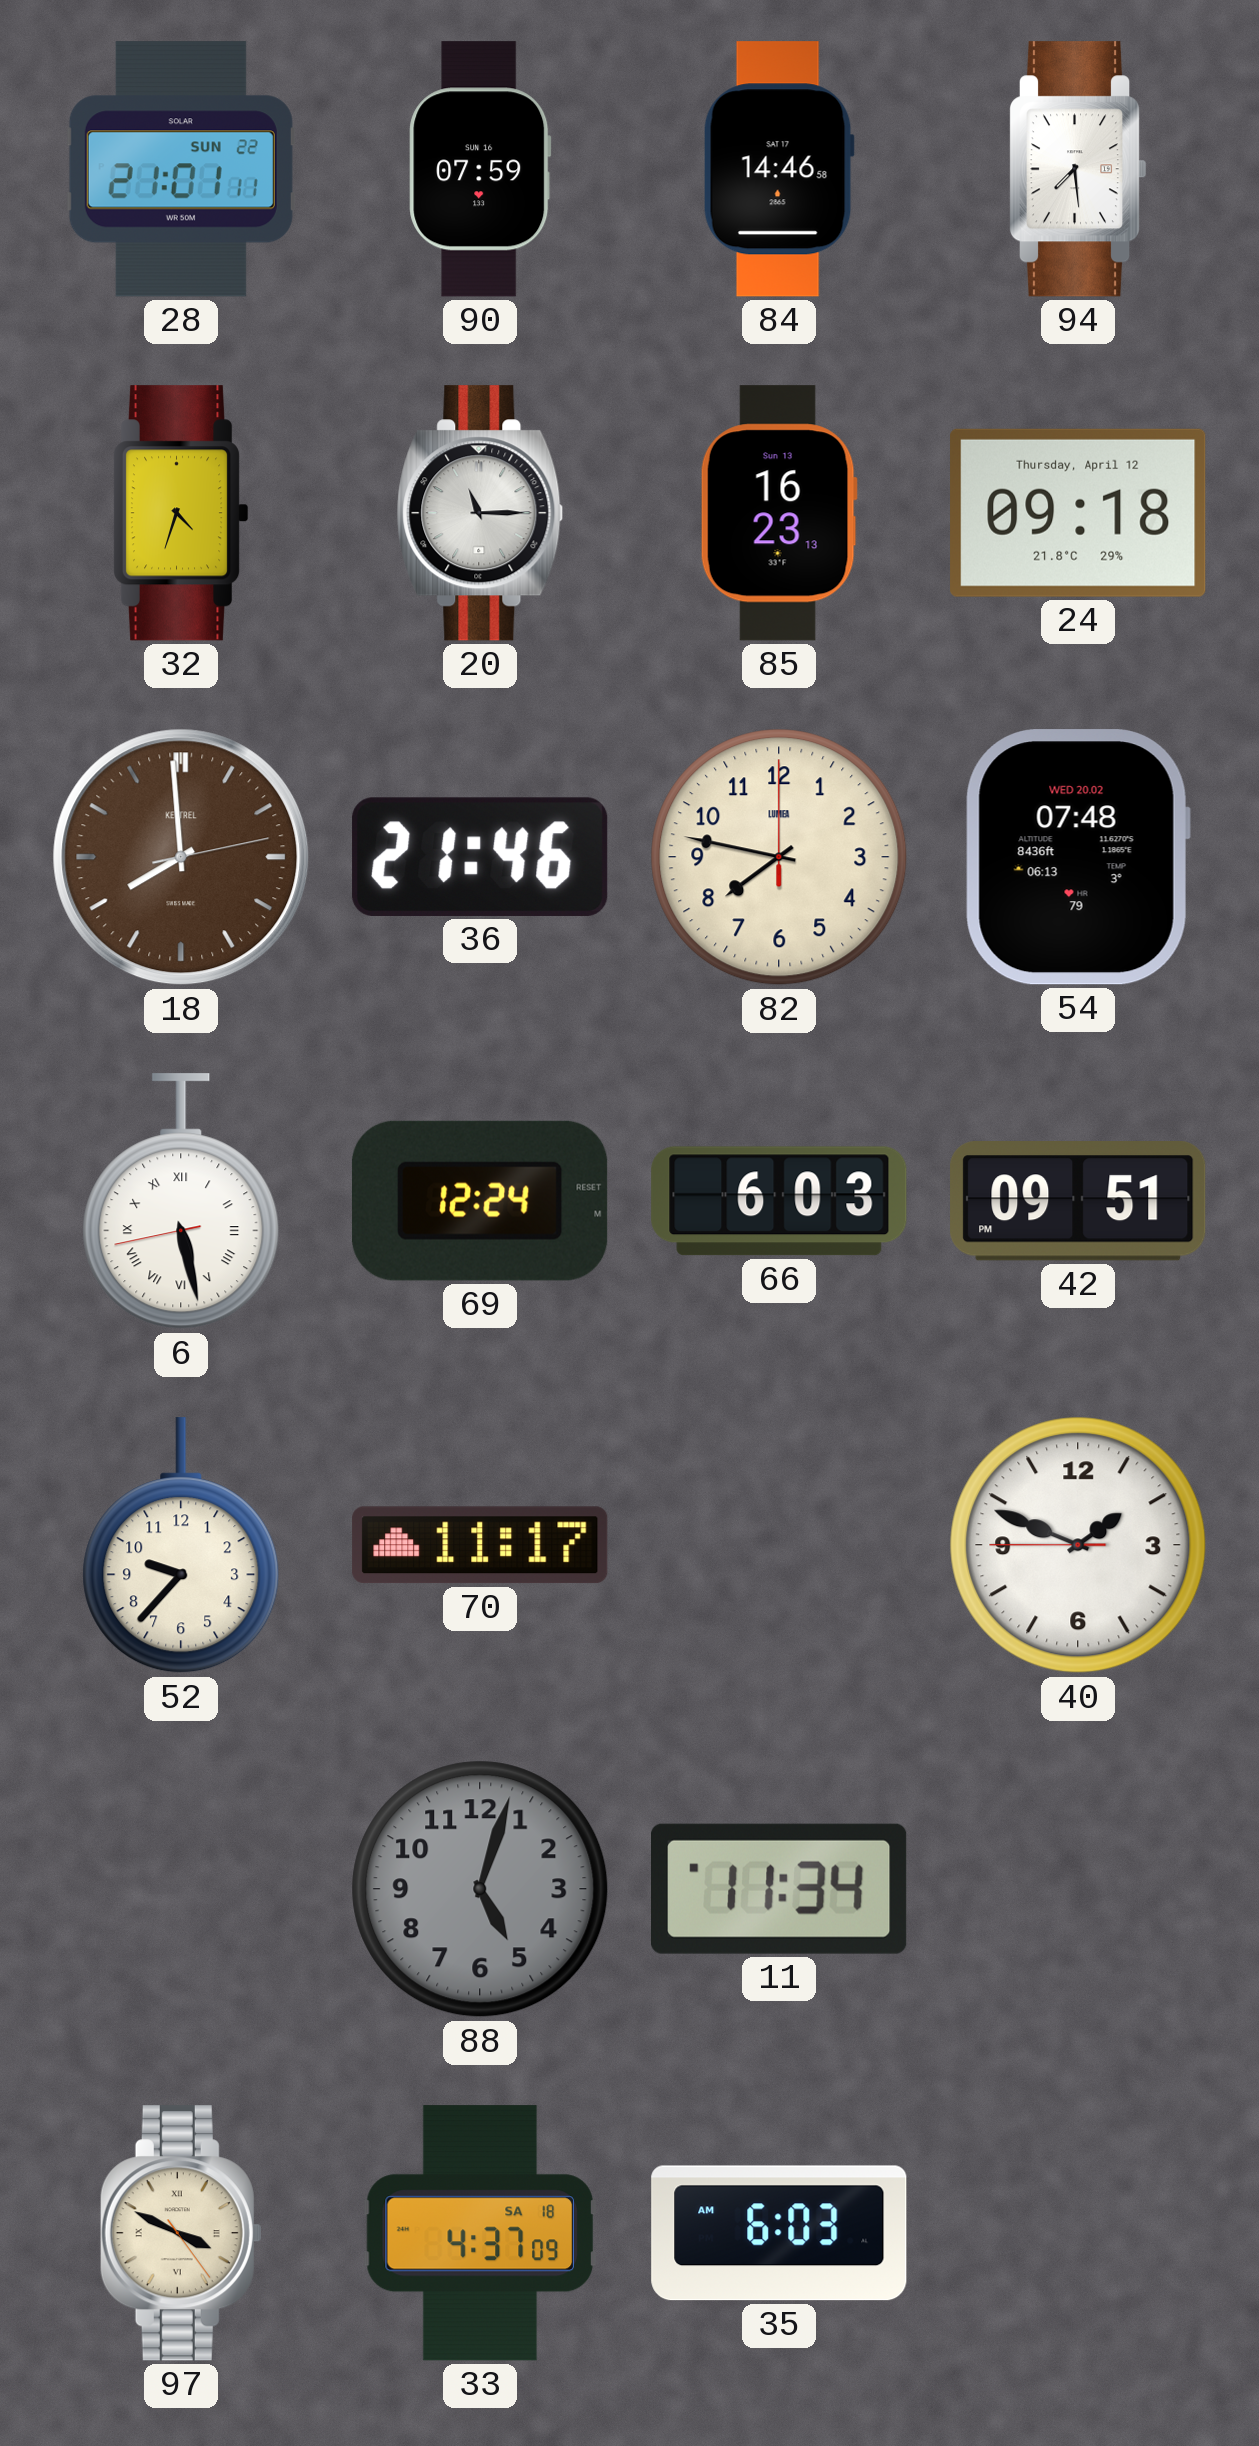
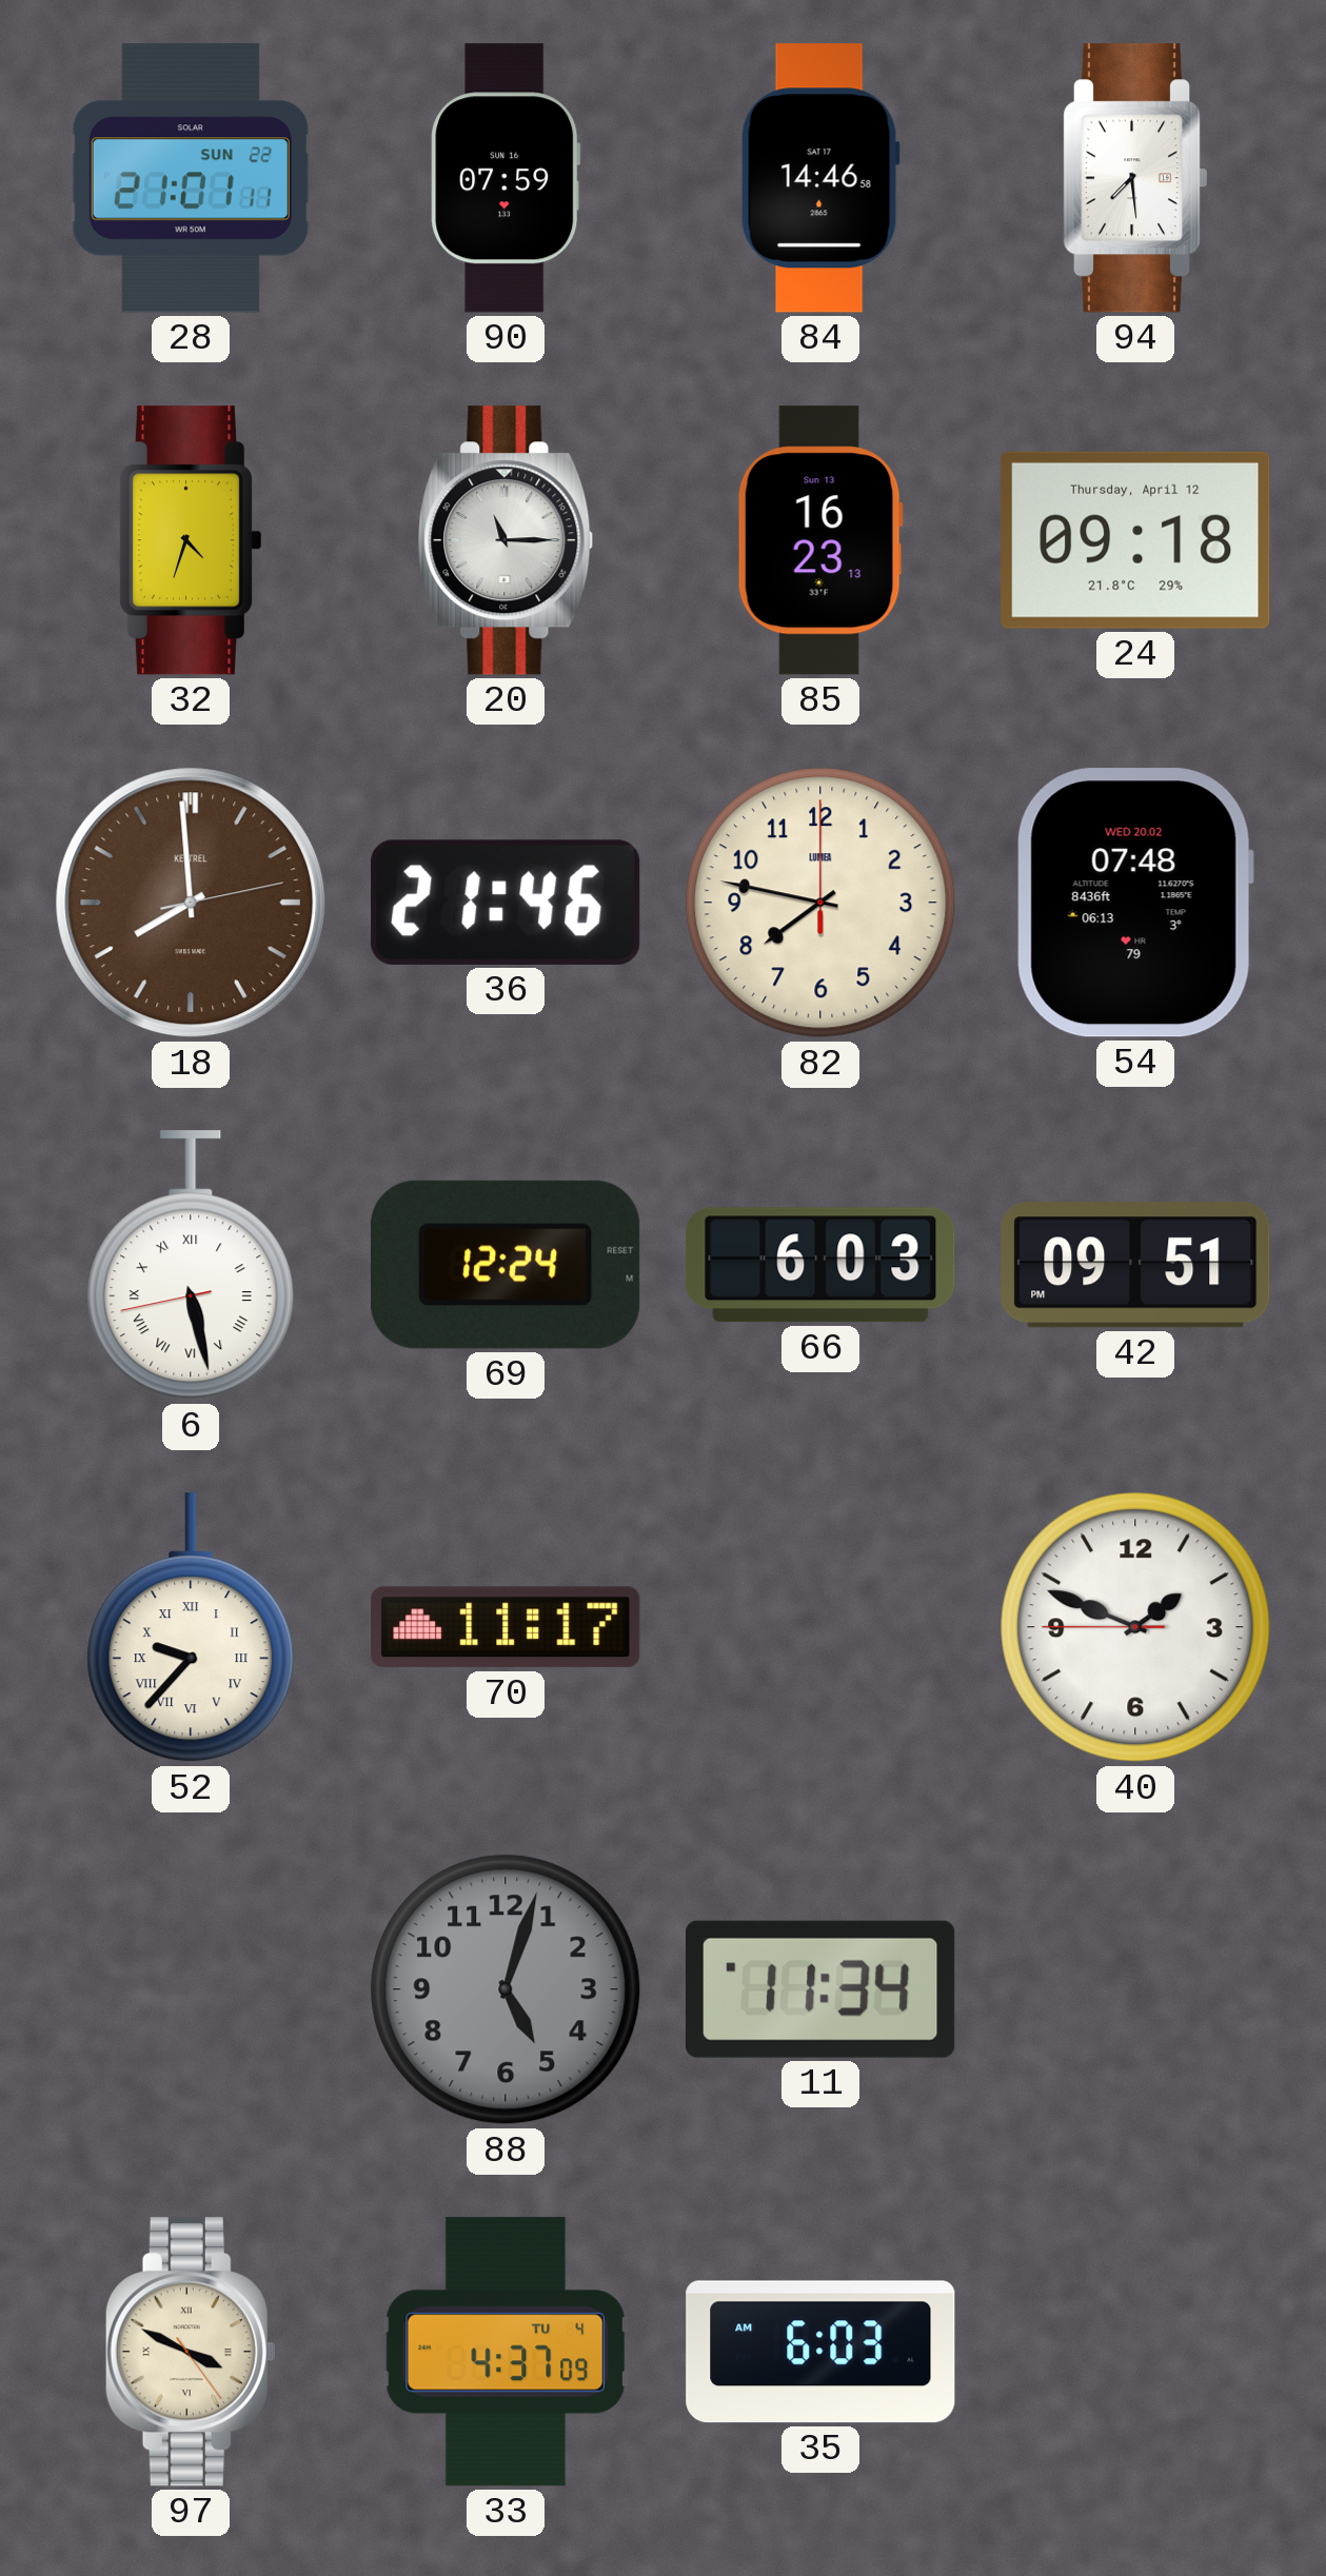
52 numerals: Arabic -> Roman (191, 1628)
33 date: SA 18 -> TU 4 (506, 2352)
